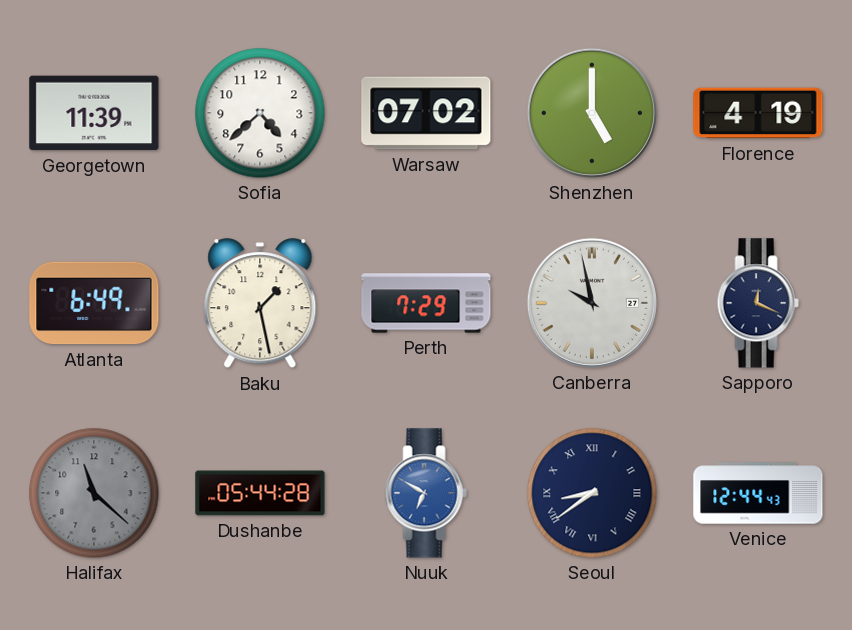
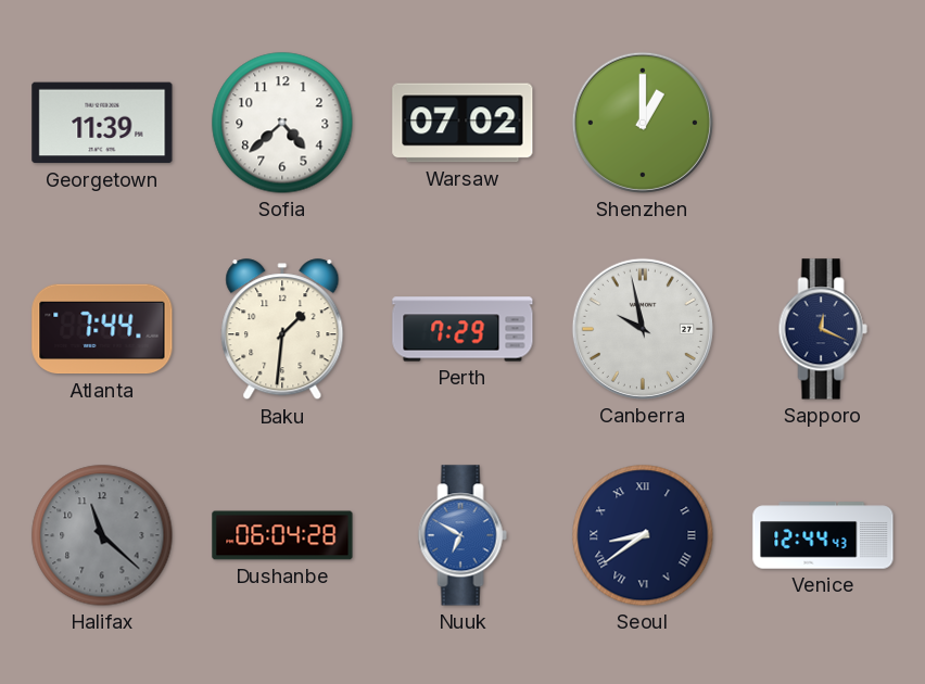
Shenzhen: 5:00 -> 1:00 (643, 123)
Florence: 4:19 -> none (758, 113)
Atlanta: 6:49 -> 7:44 (102, 329)
Baku: 1:28 -> 1:31 (282, 330)
Dushanbe: 05:44 -> 06:04 (282, 535)
